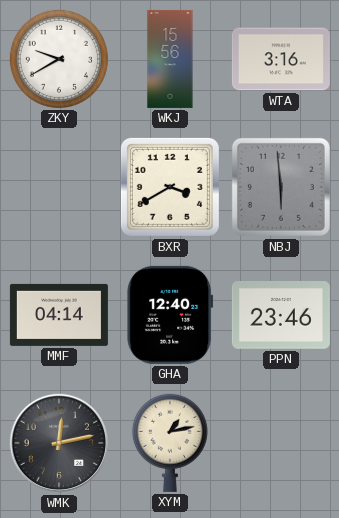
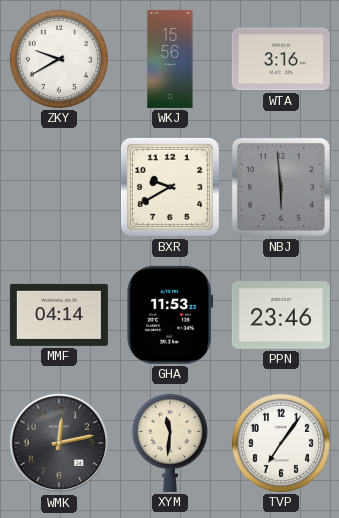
BXR: 3:40 -> 9:40 (170, 187)
GHA: 12:40 -> 11:53 (170, 315)
XYM: 1:13 -> 11:31 (170, 443)
TVP: none -> 7:06 (281, 443)
